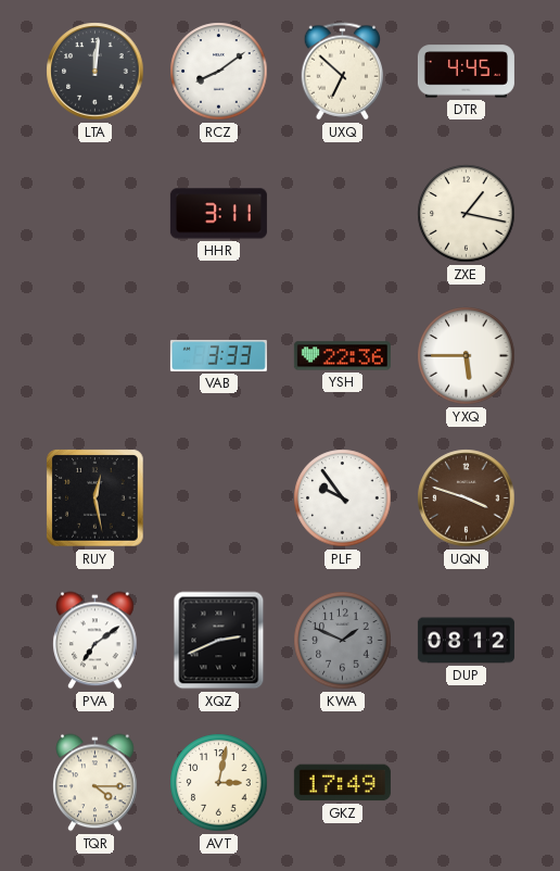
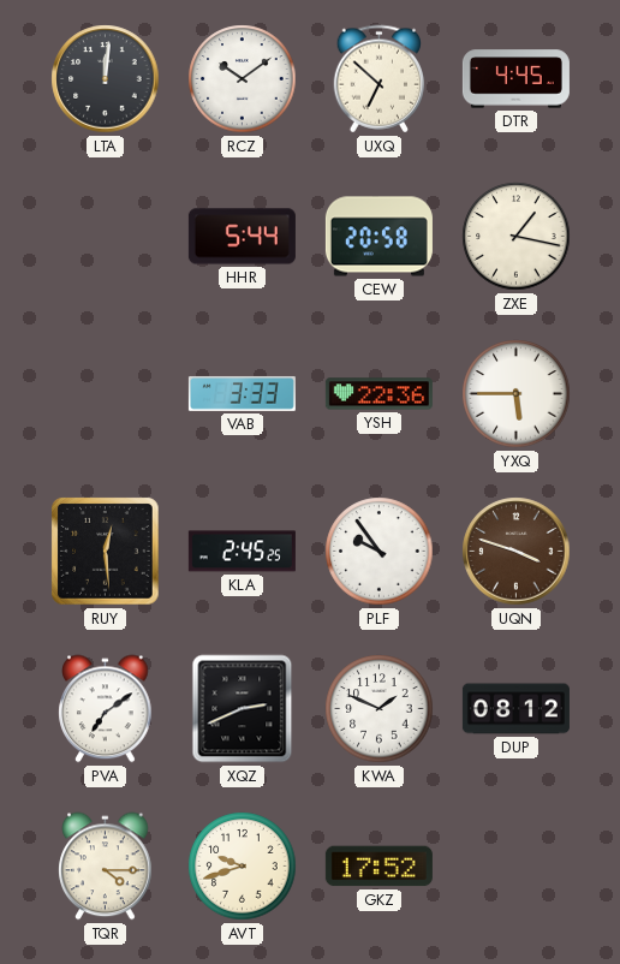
RCZ: 8:09 -> 10:09 (243, 79)
HHR: 3:11 -> 5:44 (242, 237)
CEW: none -> 20:58 (378, 237)
RUY: 12:28 -> 12:29 (106, 552)
KLA: none -> 2:45 (242, 552)
KWA dial: grey -> white (380, 709)
AVT: 3:02 -> 9:42 (243, 867)
GKZ: 17:49 -> 17:52 (378, 867)
